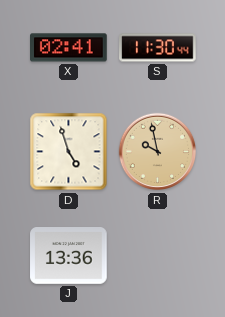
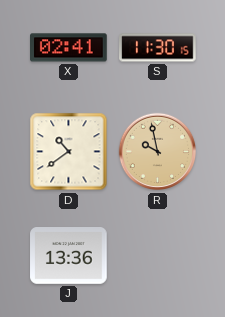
S: 11:30:44 -> 11:30:15 (158, 48)
D: 4:57 -> 10:39 (69, 152)
